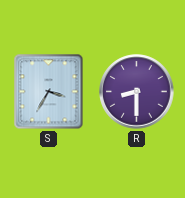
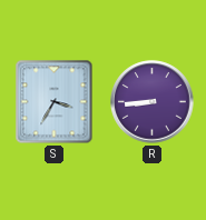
R: 8:30 -> 8:44 (153, 102)
